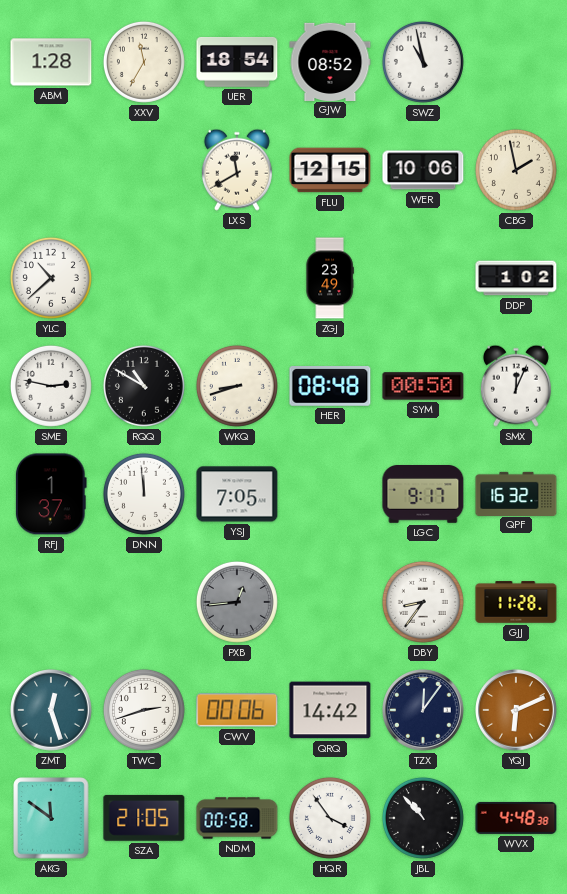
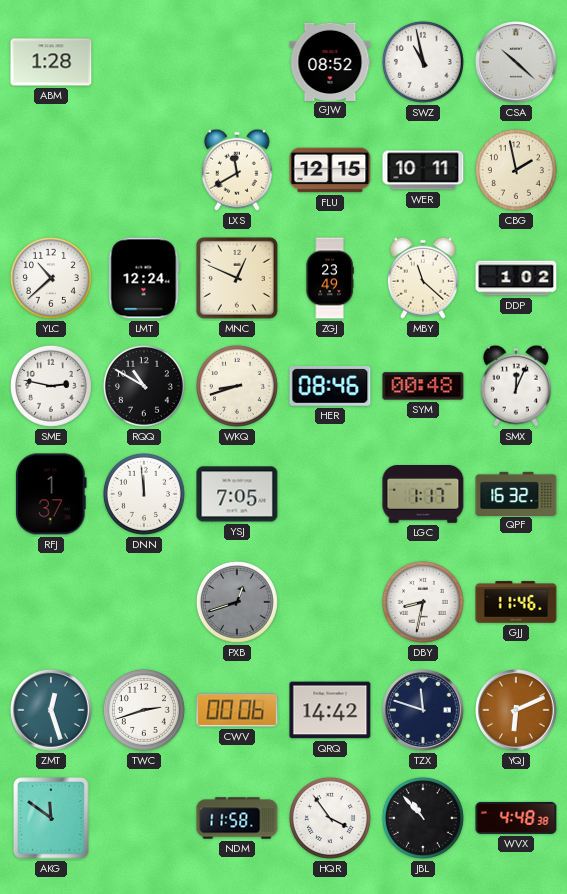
XXV: 11:35 -> none (144, 62)
UER: 18:54 -> none (237, 62)
CSA: none -> 10:22 (516, 62)
WER: 10:06 -> 10:11 (423, 170)
LMT: none -> 12:24 (144, 278)
MNC: none -> 12:49 (237, 278)
MBY: none -> 11:22 (423, 278)
HER: 08:48 -> 08:46 (330, 387)
SYM: 00:50 -> 00:48 (423, 386)
LGC: 9:17 -> 1:17 (423, 495)
PXB: 12:44 -> 12:42 (237, 602)
DBY: 8:36 -> 8:32 (423, 602)
GJJ: 11:28 -> 11:46 (516, 602)
TZX: 12:06 -> 11:48 (423, 710)
SZA: 21:05 -> none (144, 818)
NDM: 00:58 -> 11:58 (237, 818)
